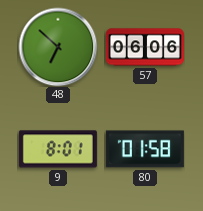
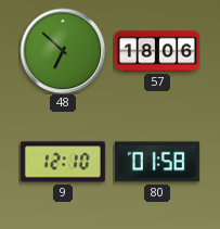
57: 06:06 -> 18:06 (157, 51)
9: 8:01 -> 12:10 (63, 162)
